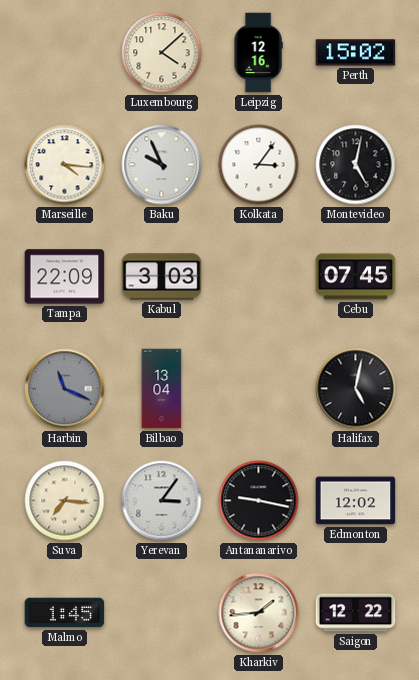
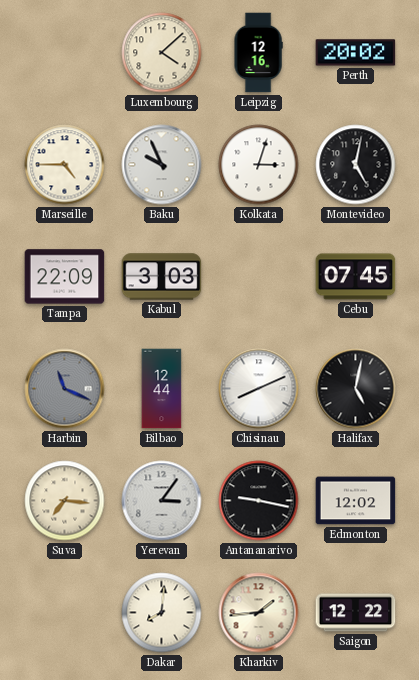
Perth: 15:02 -> 20:02 (356, 53)
Marseille: 4:16 -> 4:45 (65, 165)
Kolkata: 3:06 -> 3:03 (259, 165)
Bilbao: 13:04 -> 12:44 (162, 389)
Chisinau: none -> 8:11 (259, 389)
Malmo: 1:45 -> none (65, 613)
Dakar: none -> 8:01 (162, 613)
